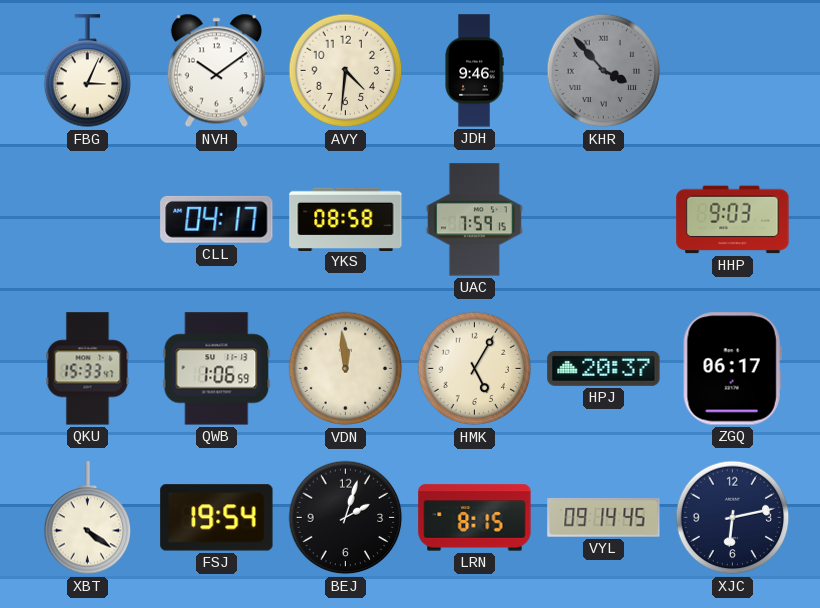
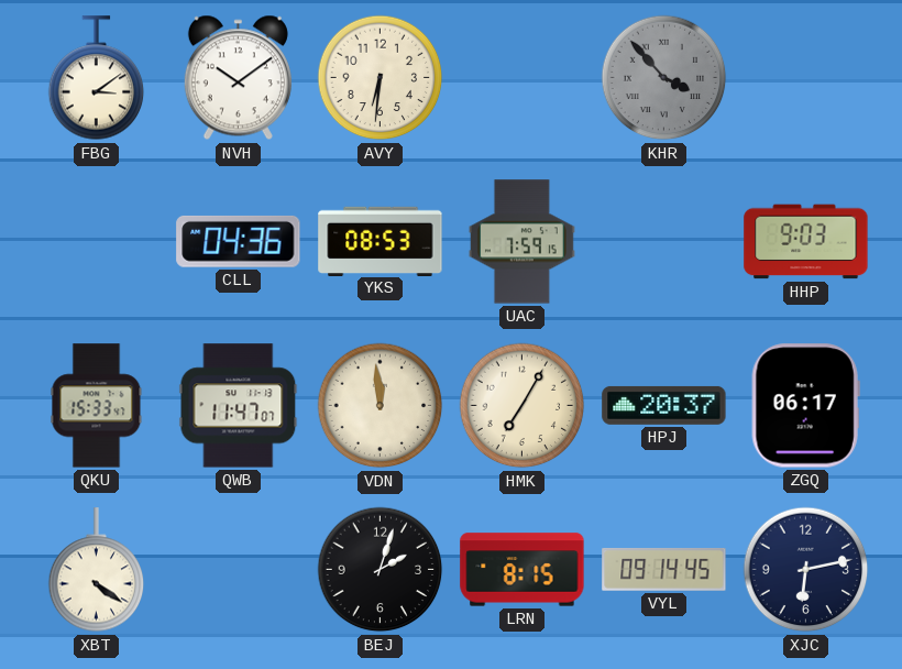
FBG: 3:04 -> 3:09 (97, 78)
AVY: 4:31 -> 6:31 (381, 78)
JDH: 9:46 -> none (474, 71)
CLL: 04:17 -> 04:36 (239, 241)
YKS: 08:58 -> 08:53 (381, 241)
QWB: 1:06 -> 11:47 (239, 406)
HMK: 5:05 -> 7:05 (522, 406)
FSJ: 19:54 -> none (217, 518)
